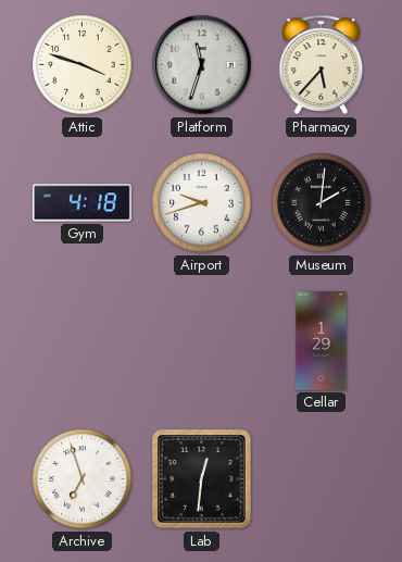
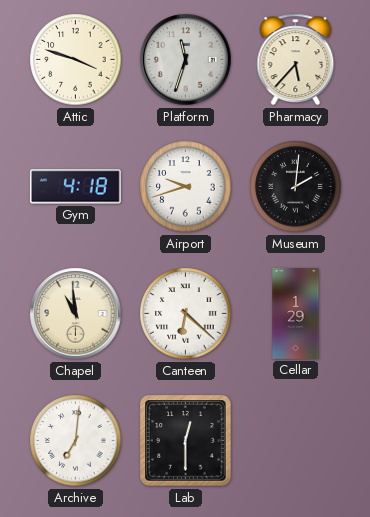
Chapel: none -> 10:59 (76, 314)
Canteen: none -> 6:22 (186, 314)
Archive: 6:57 -> 7:01 (76, 441)
Lab: 12:31 -> 12:30 (186, 441)
